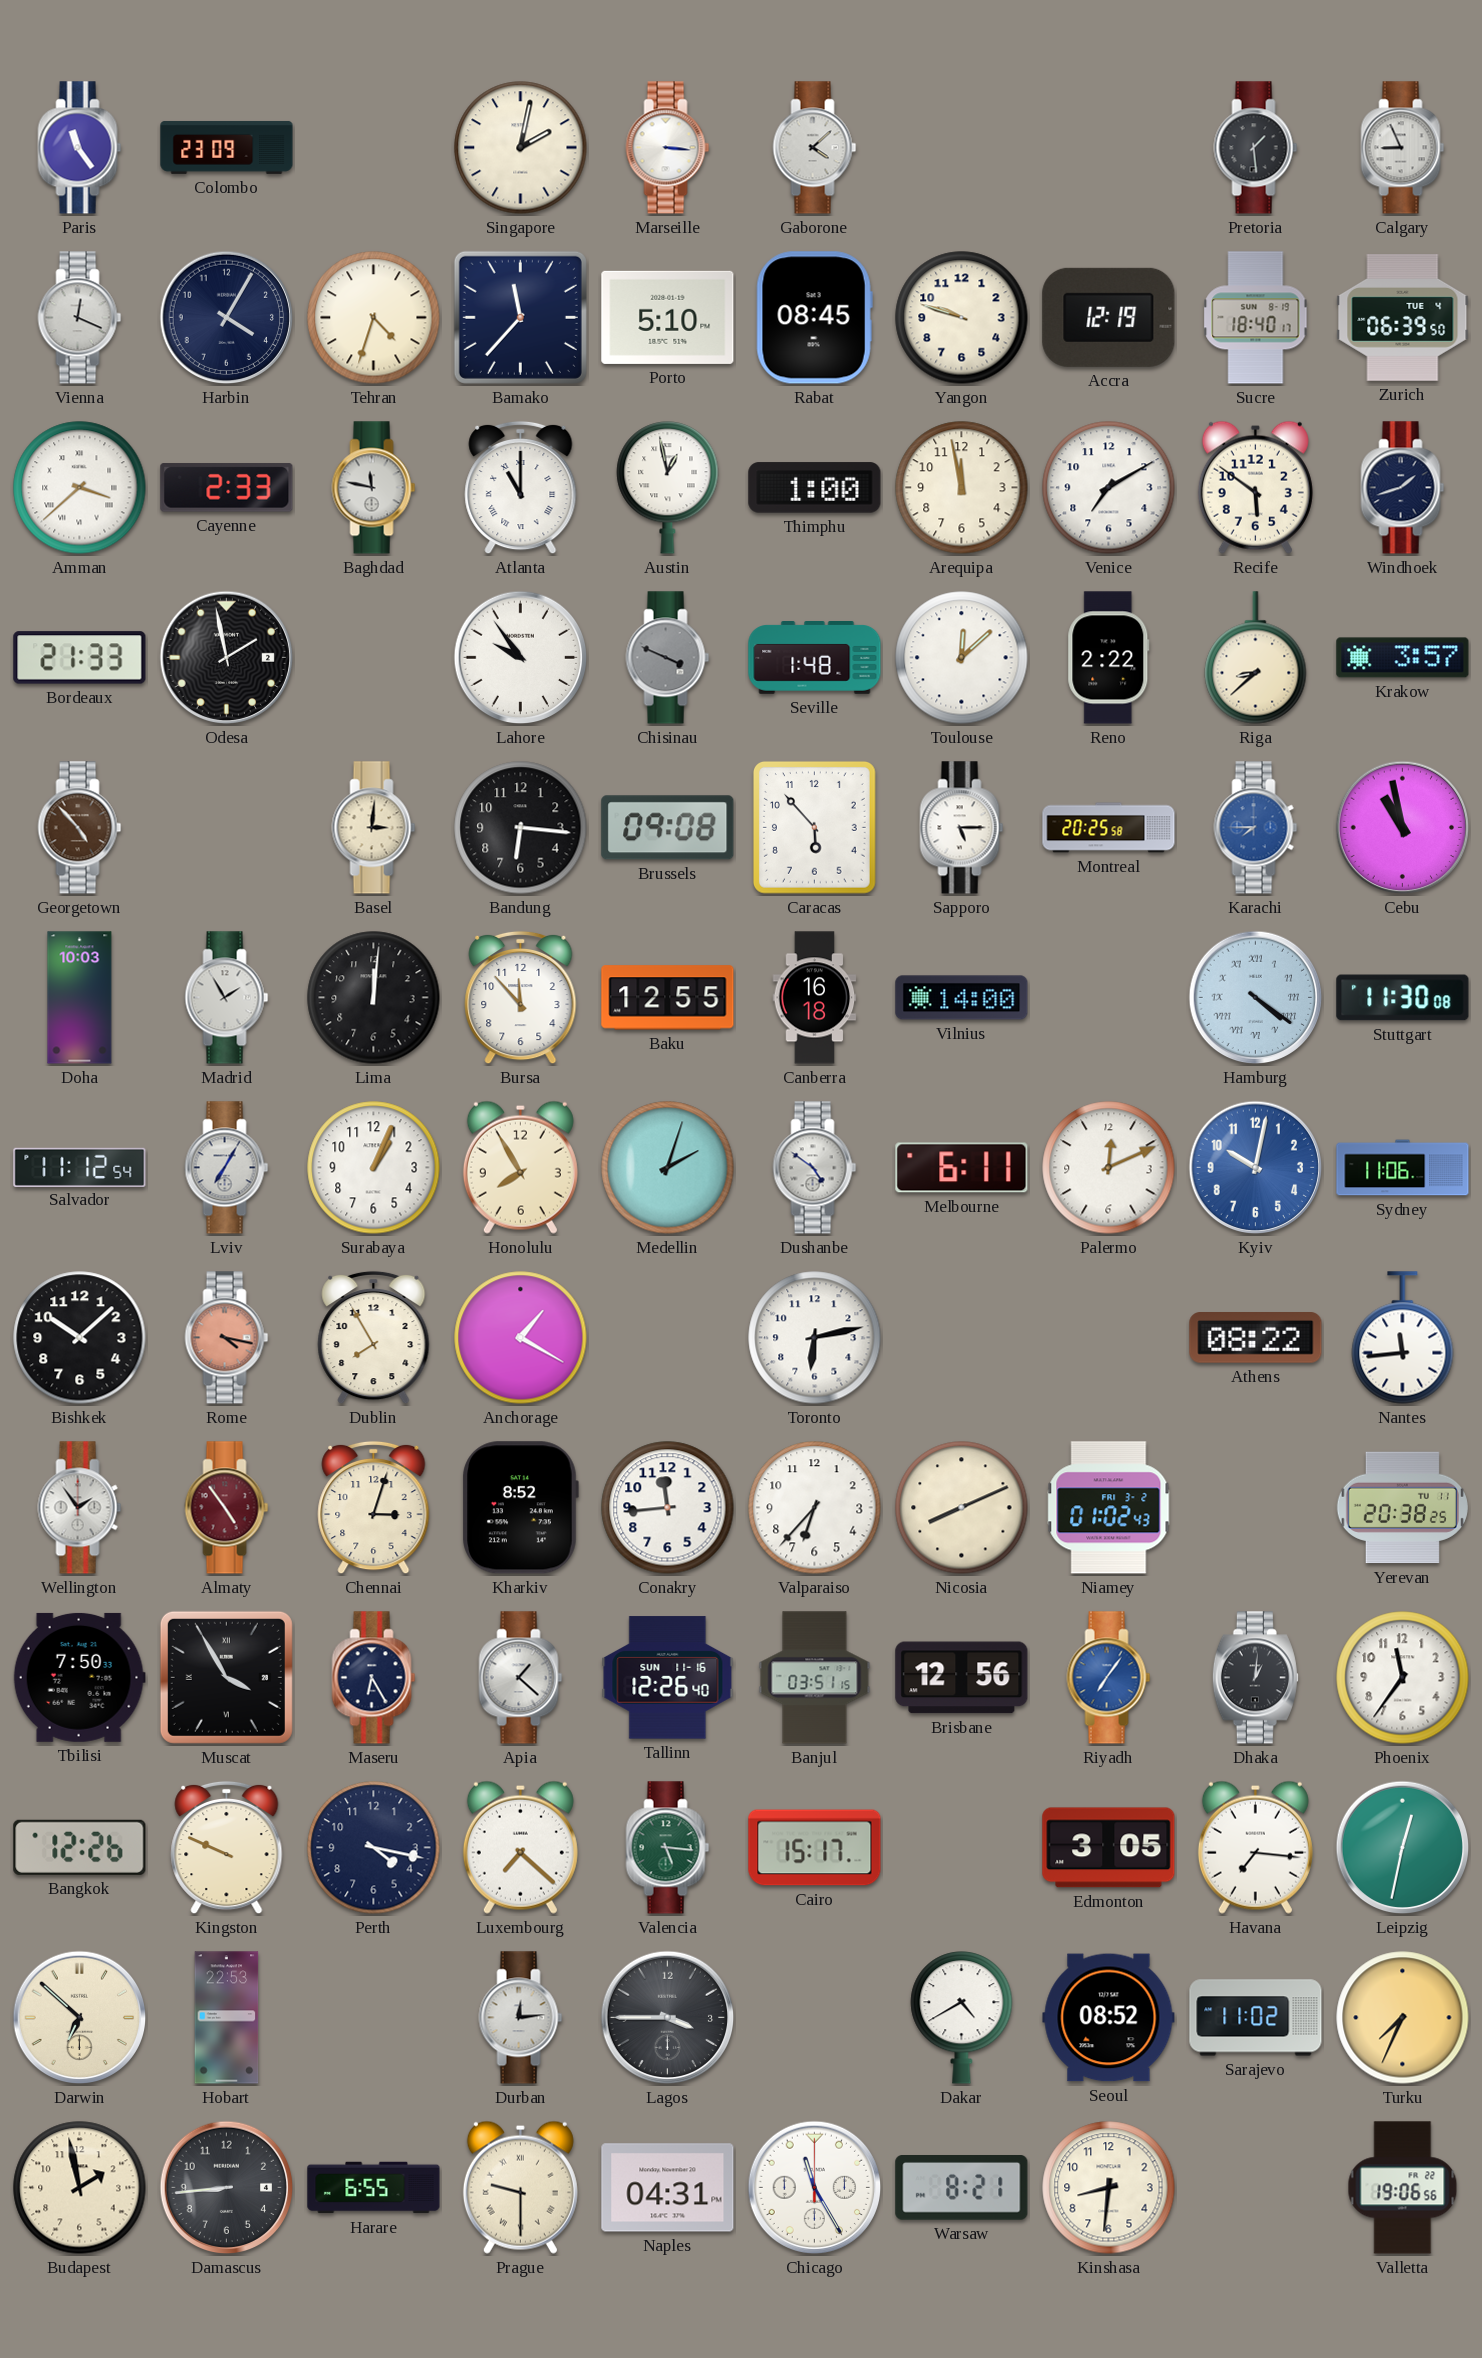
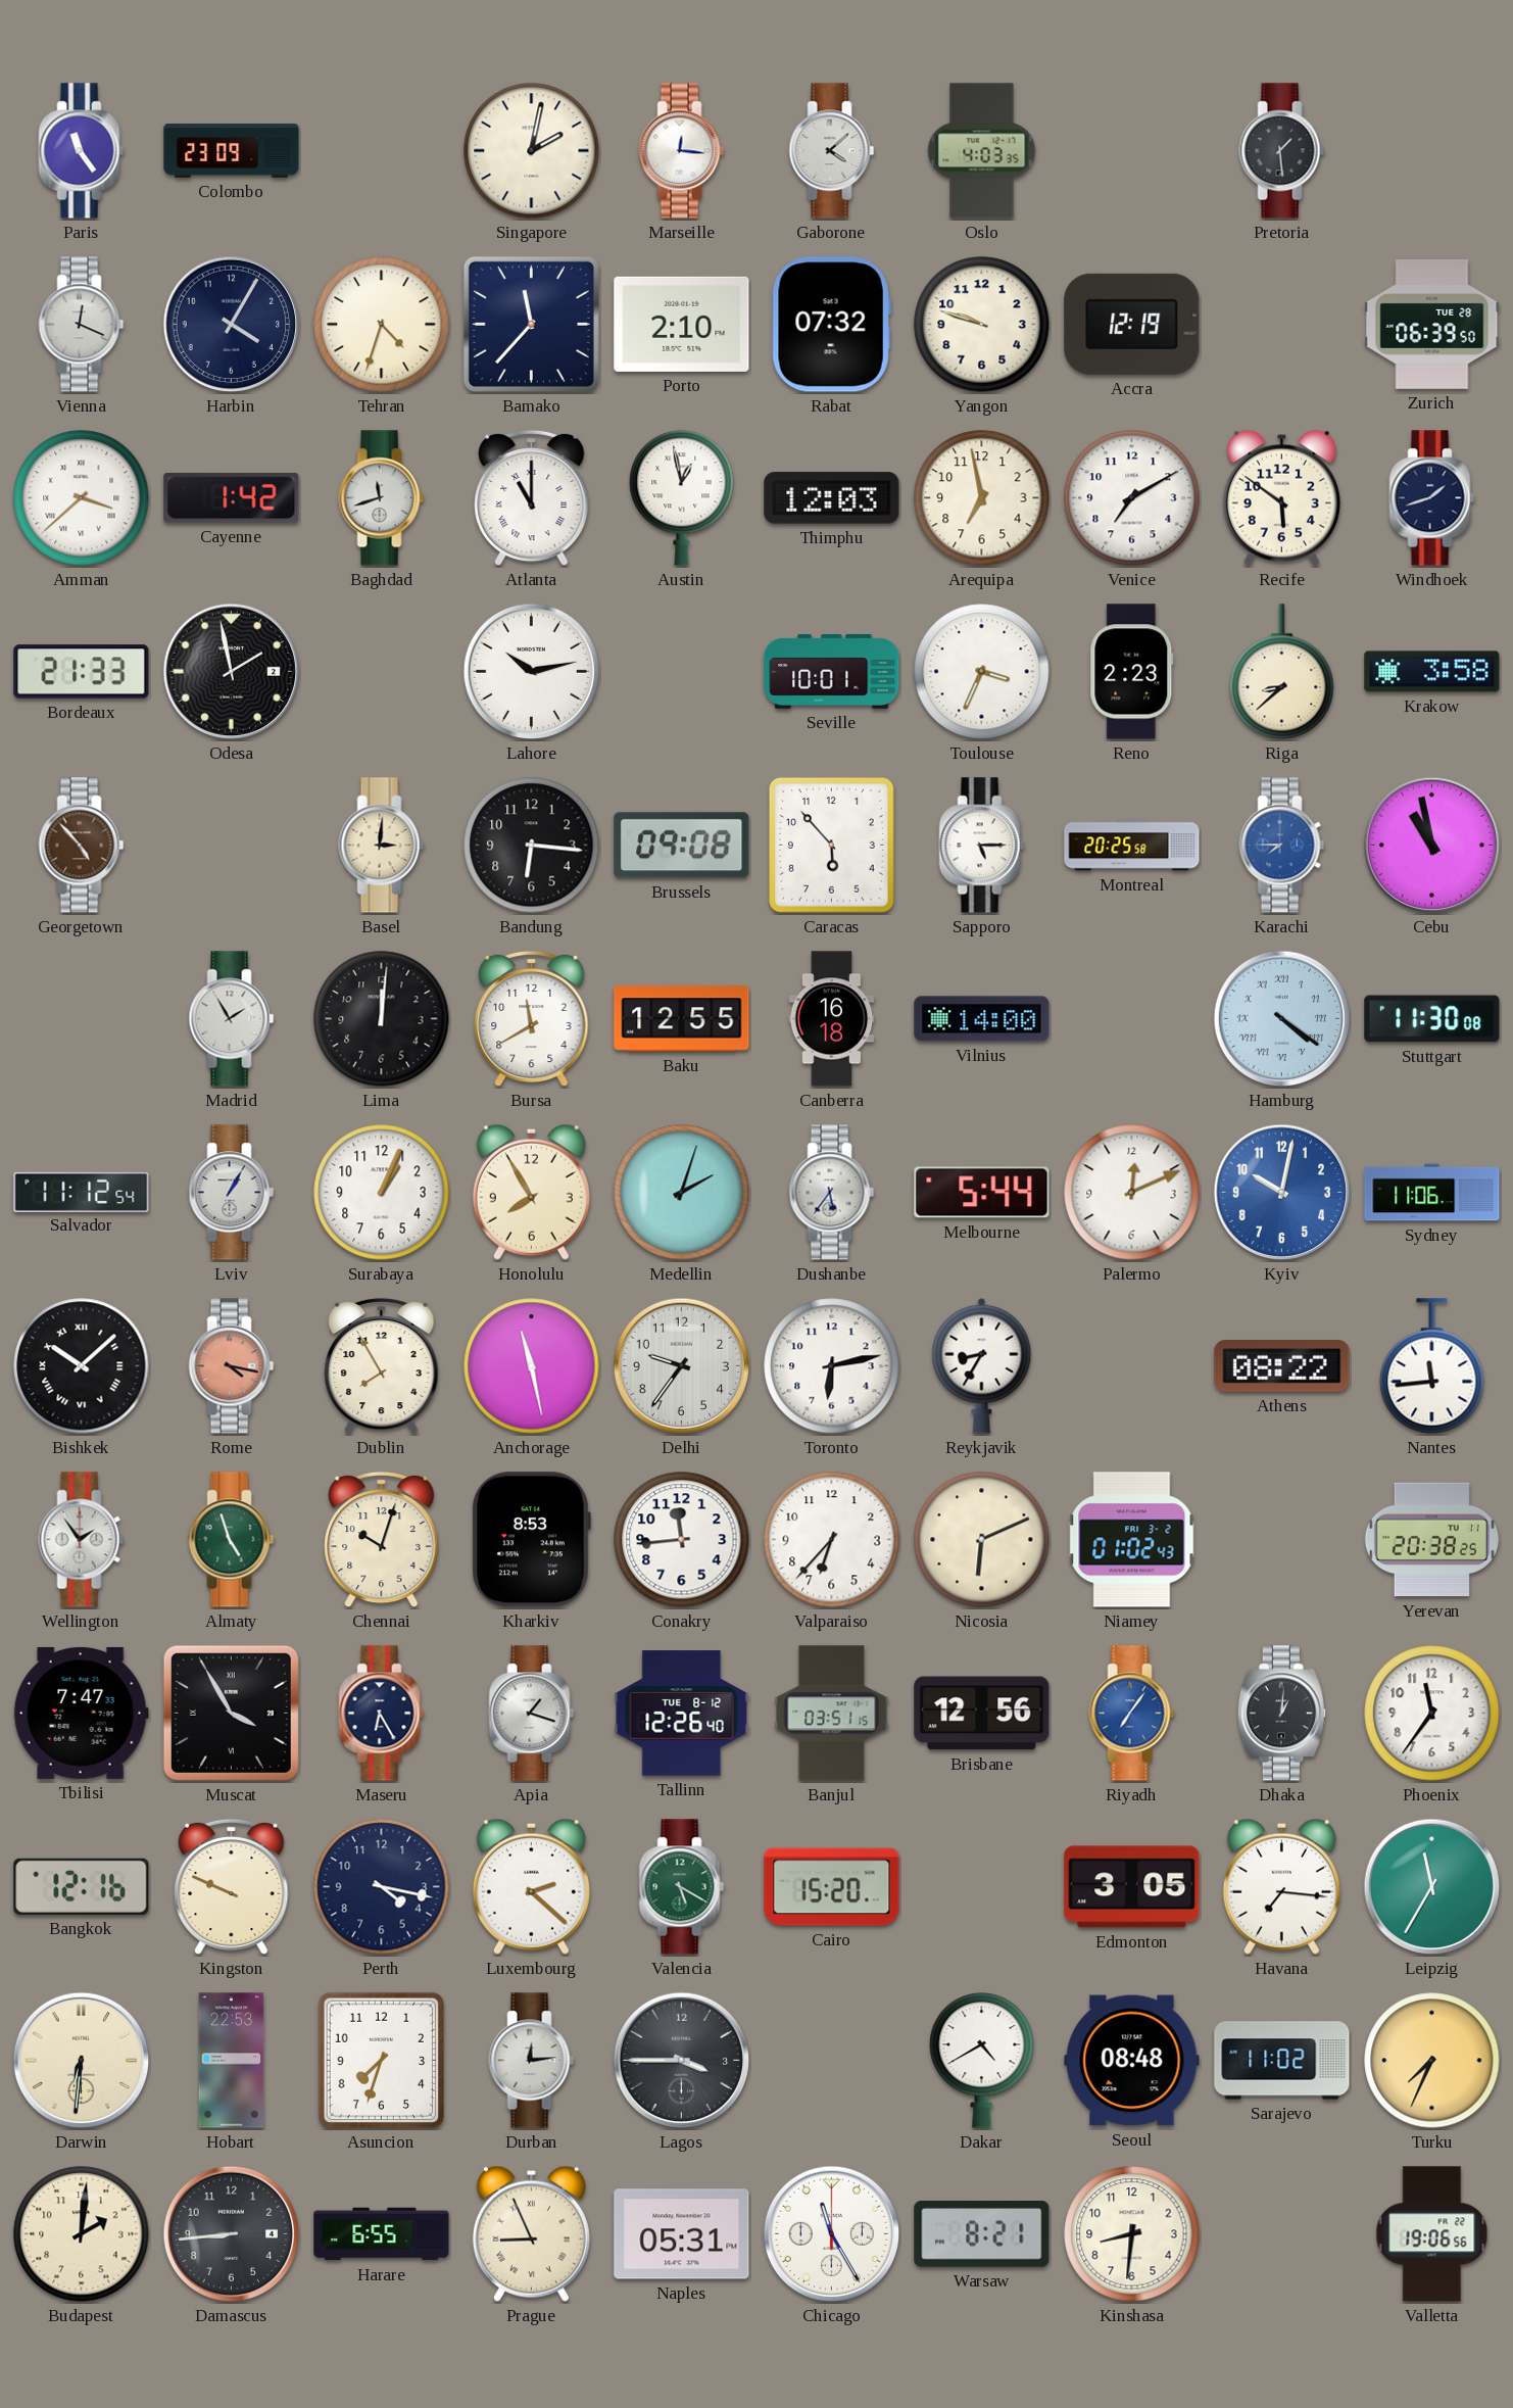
Marseille: 3:16 -> 12:16 (682, 151)
Oslo: none -> 4:03 (982, 151)
Calgary: 8:56 -> none (1403, 148)
Porto: 5:10 -> 2:10 (682, 324)
Rabat: 08:45 -> 07:32 (831, 325)
Sucre: 18:40 -> none (1256, 318)
Zurich date: TUE 4 -> TUE 28 (1432, 325)
Cayenne: 2:33 -> 1:42 (232, 498)
Baghdad: 11:47 -> 11:42 (382, 498)
Thimphu: 1:00 -> 12:03 (832, 498)
Arequipa: 11:58 -> 6:58 (982, 498)
Lahore: 9:54 -> 10:13 (532, 672)
Chisinau: 3:49 -> none (668, 658)
Seville: 1:48 -> 10:01 (832, 672)
Toulouse: 12:08 -> 3:34 (982, 672)
Reno: 2:22 -> 2:23 (1132, 672)
Krakow: 3:57 -> 3:58 (1432, 672)
Doha: 10:03 -> none (80, 998)
Bursa: 11:53 -> 11:40 (532, 1019)
Lviv: 7:05 -> 1:05 (232, 1193)
Dushanbe: 4:51 -> 5:36 (832, 1193)
Melbourne: 6:11 -> 5:44 (982, 1193)
Bishkek numerals: Arabic -> Roman (82, 1366)
Anchorage: 1:20 -> 11:28 (532, 1366)
Delhi: none -> 9:36 (682, 1366)
Reykjavik: none -> 8:35 (982, 1365)
Almaty: 4:54 -> 4:57 (232, 1540)
Almaty dial: burgundy -> green (232, 1540)
Chennai: 3:03 -> 10:03 (382, 1540)
Kharkiv: 8:52 -> 8:53 (531, 1540)
Nicosia: 8:11 -> 6:11 (982, 1540)
Tbilisi: 7:50 -> 7:47 (81, 1713)
Apia: 1:22 -> 1:18 (532, 1714)
Tallinn date: SUN 11-16 -> TUE 8-12 (682, 1714)
Bangkok: 12:26 -> 12:16 (82, 1886)
Luxembourg: 7:22 -> 2:22 (531, 1886)
Valencia: 5:16 -> 5:20 (682, 1887)
Cairo: 15:17 -> 15:20 (832, 1887)
Leipzig: 12:32 -> 11:35 (1432, 1887)
Darwin: 6:52 -> 6:31 (82, 2061)
Asuncion: none -> 7:33 (381, 2061)
Seoul: 08:52 -> 08:48 (1132, 2061)
Budapest: 1:58 -> 2:01 (82, 2234)
Prague: 9:30 -> 8:56 (531, 2233)
Naples: 04:31 -> 05:31 (682, 2234)
